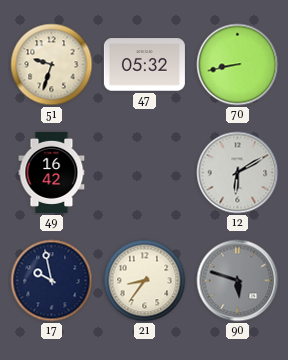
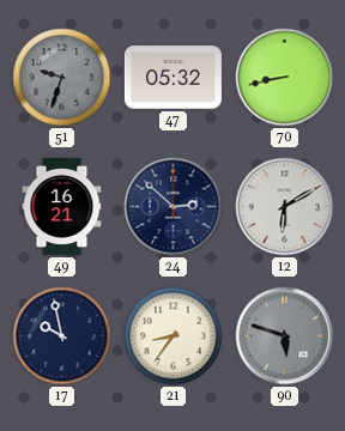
51 dial: cream -> grey (62, 78)
49: 16:42 -> 16:21 (62, 206)
24: none -> 2:52 (174, 207)
